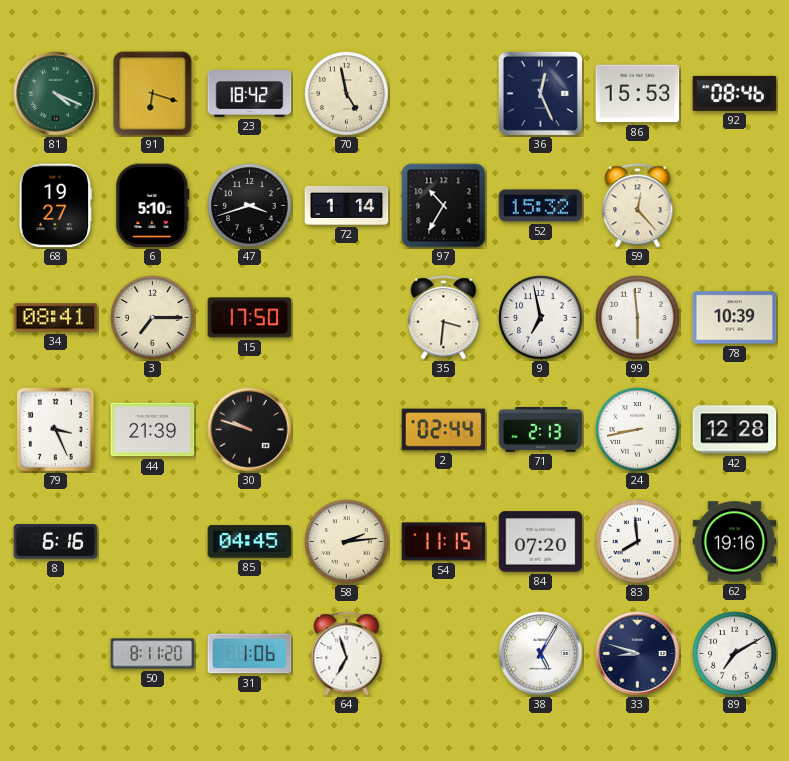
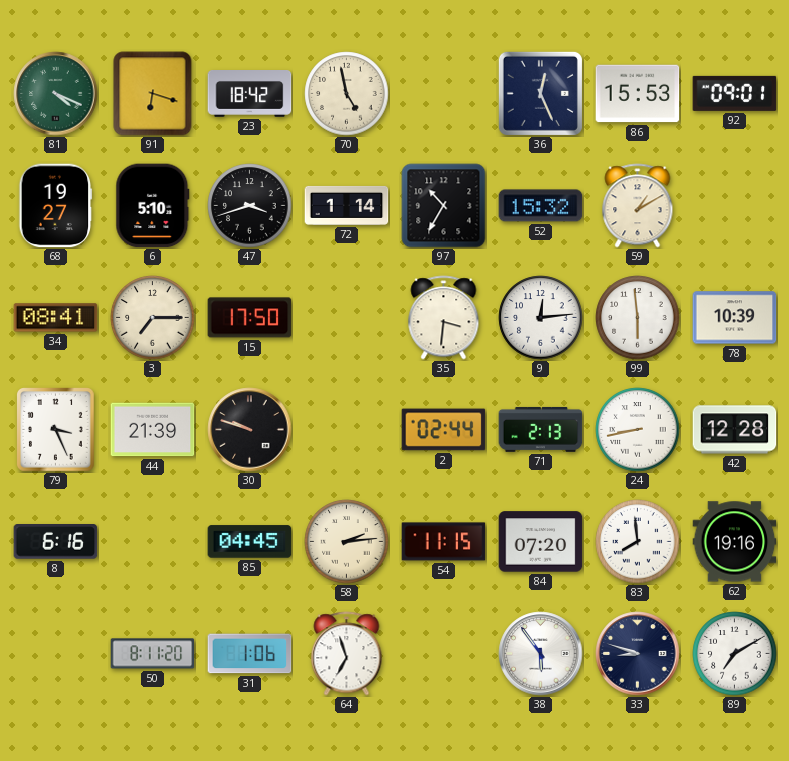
92: 08:46 -> 09:01 (735, 93)
59: 12:23 -> 1:10 (638, 206)
9: 6:58 -> 12:14 (541, 318)
38: 5:05 -> 5:54 (541, 654)
